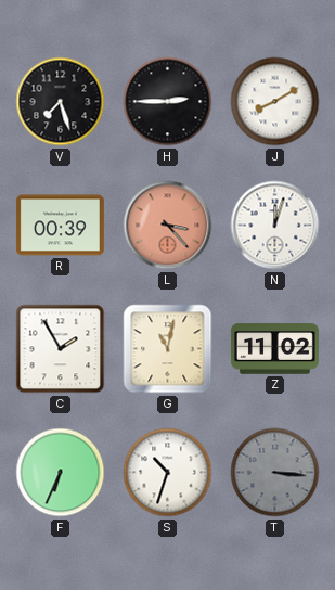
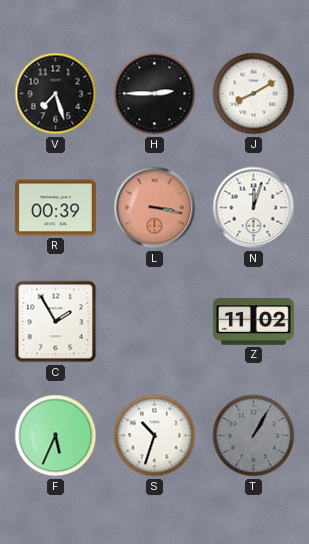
L: 3:23 -> 3:17 (155, 208)
G: 11:02 -> none (168, 349)
F: 6:34 -> 5:34 (56, 436)
T: 3:16 -> 1:05 (254, 436)
